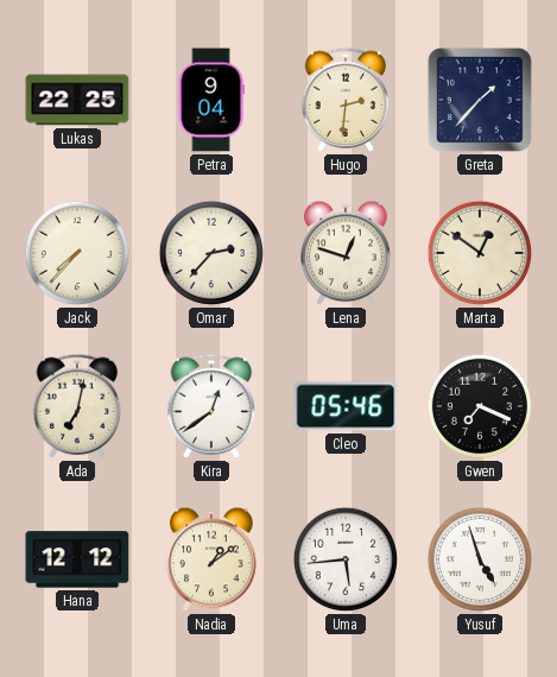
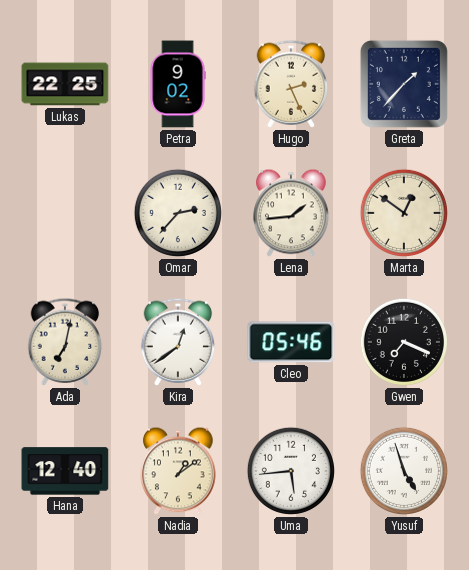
Petra: 9:04 -> 9:02 (178, 84)
Hugo: 2:31 -> 2:26 (291, 84)
Jack: 7:37 -> none (77, 253)
Lena: 12:48 -> 1:44 (291, 213)
Hana: 12:12 -> 12:40 (65, 471)
